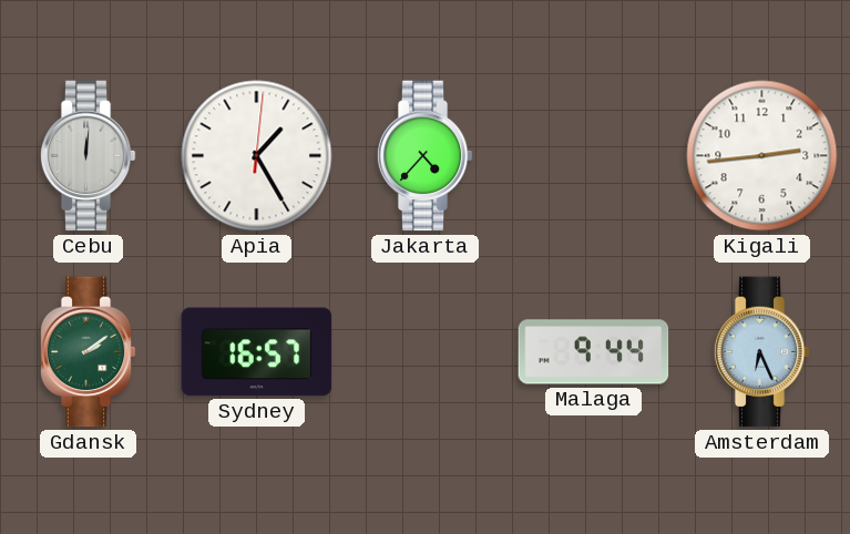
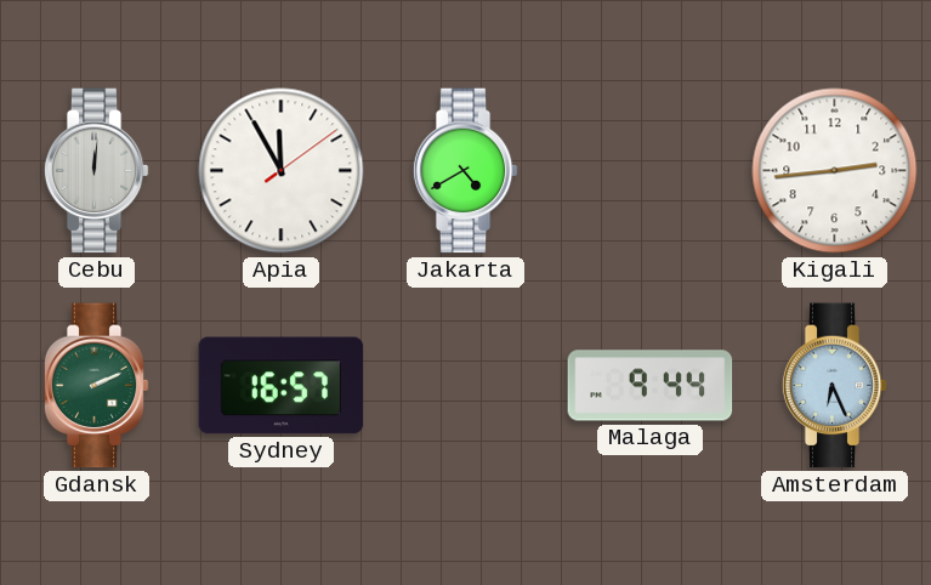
Apia: 1:25 -> 11:55 (282, 171)
Jakarta: 4:37 -> 4:40 (465, 171)
Gdansk: 2:09 -> 2:11 (96, 386)
